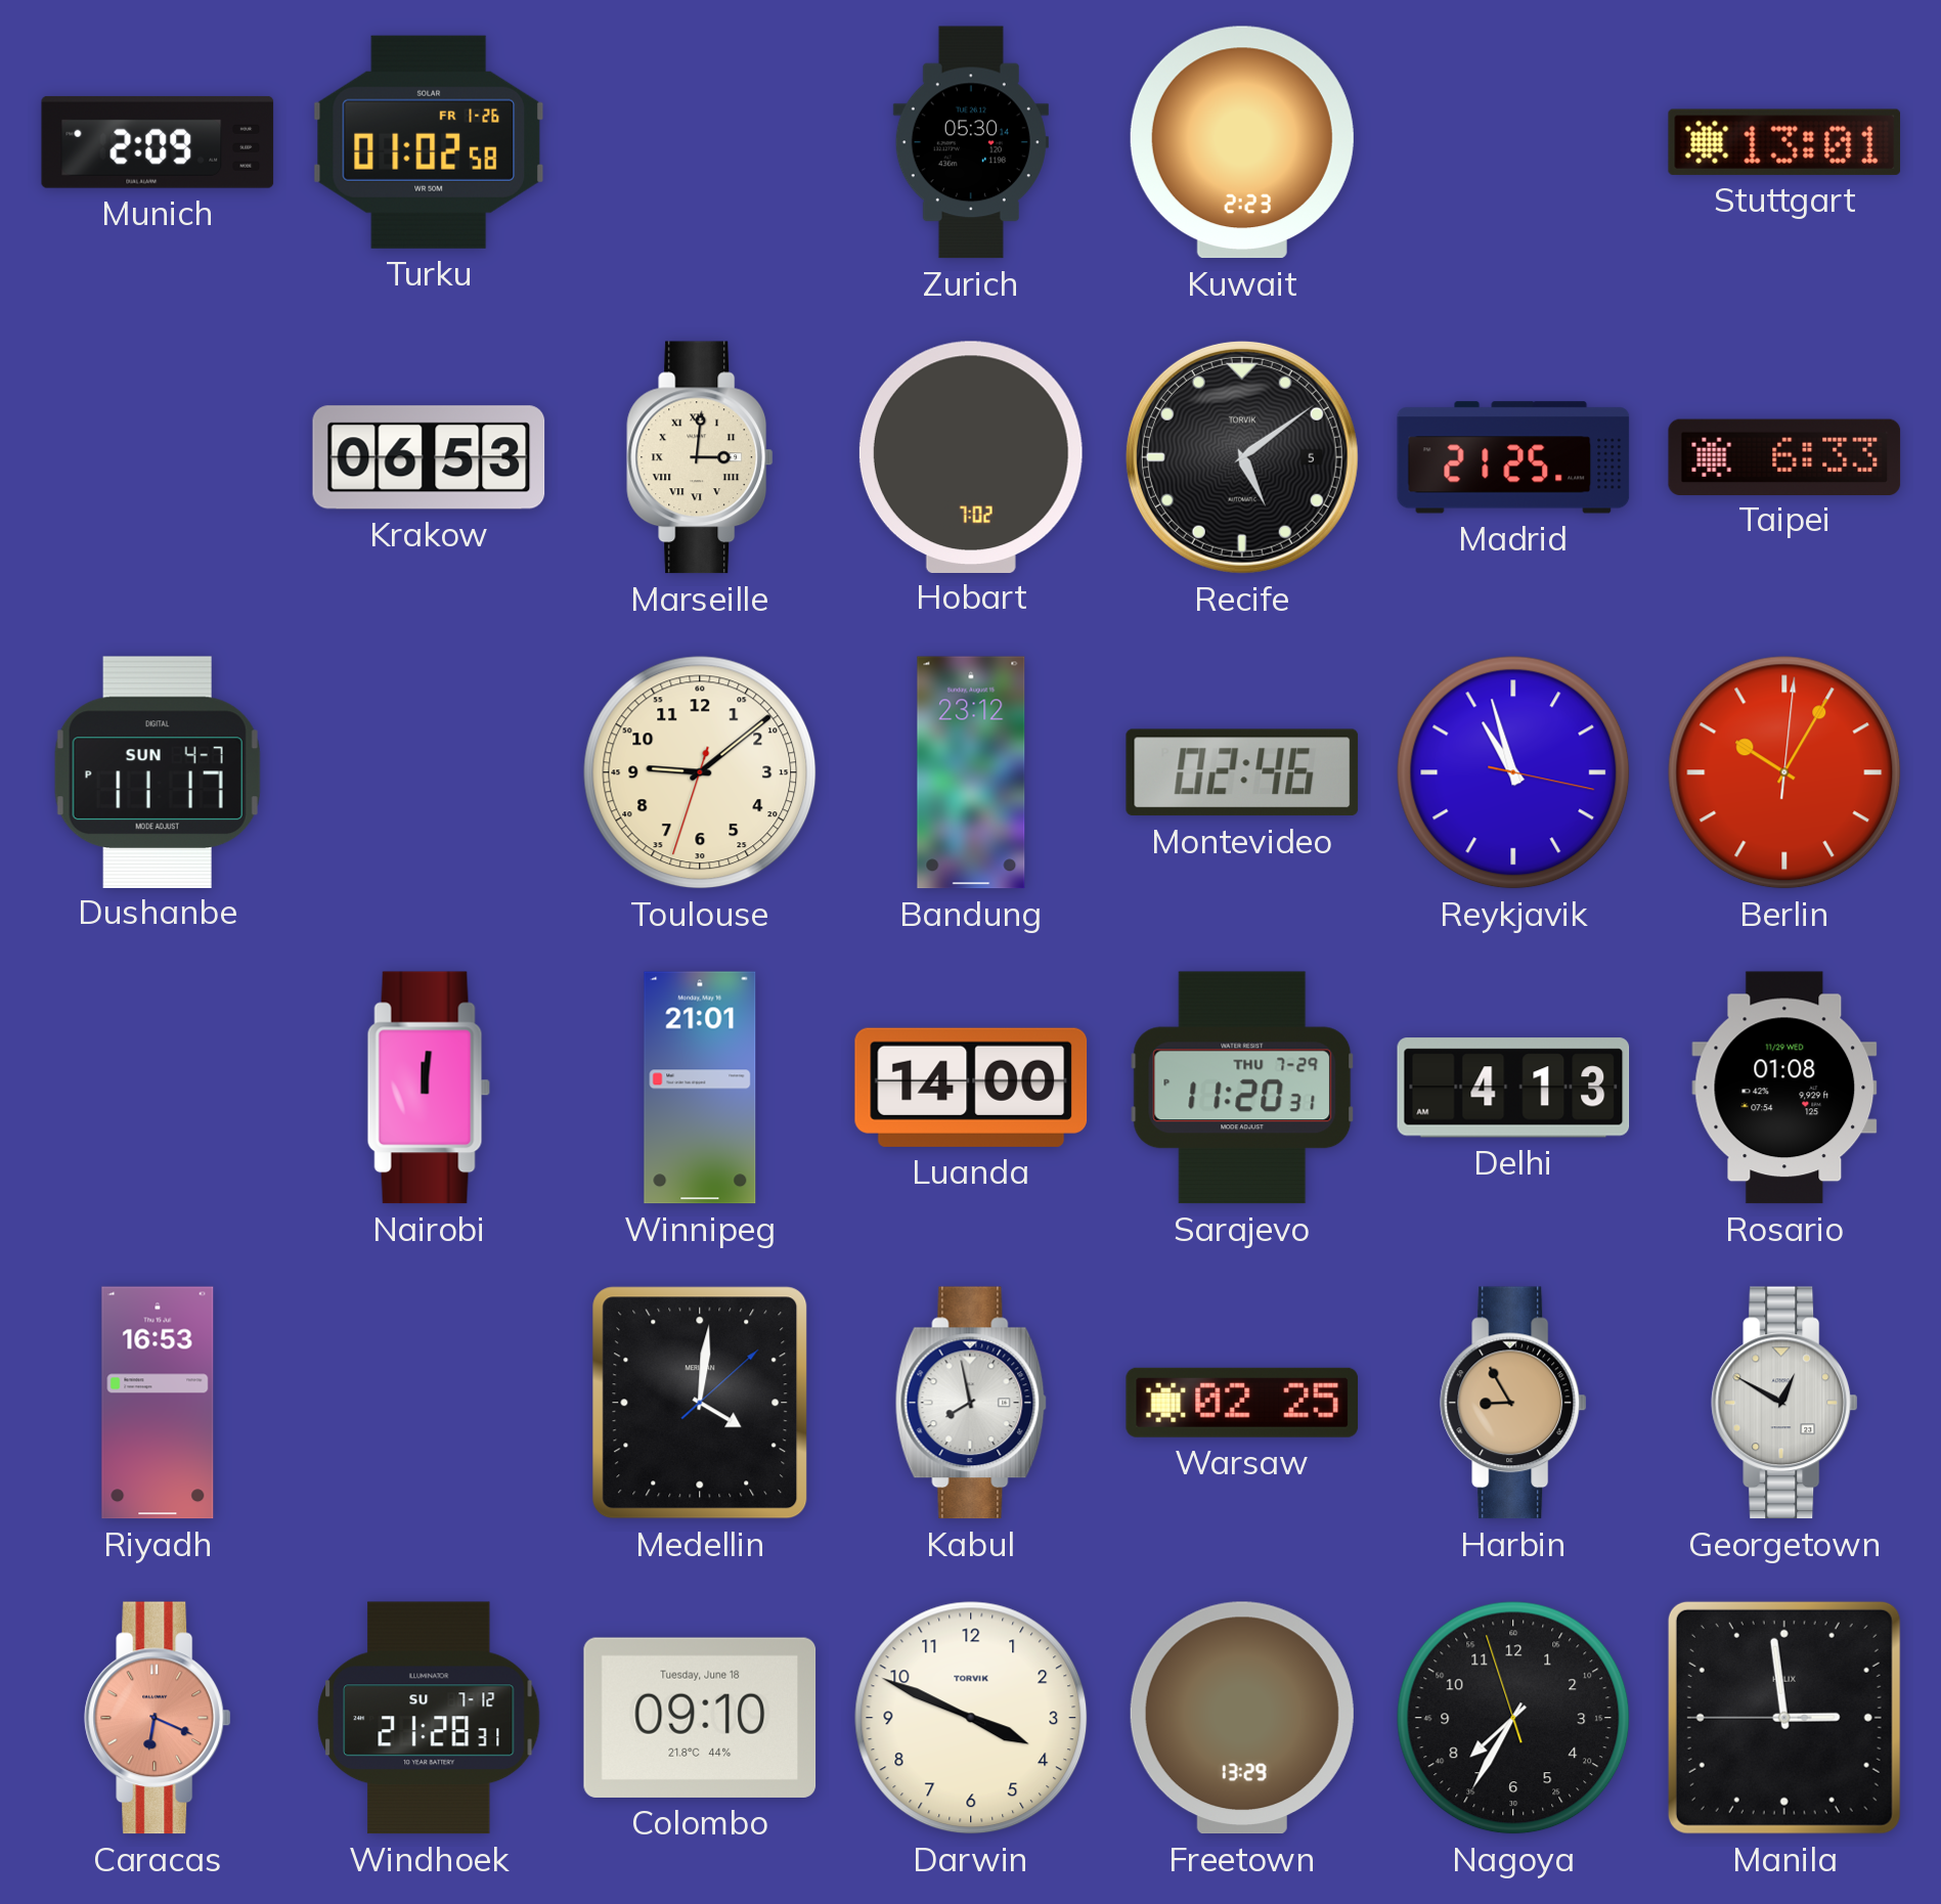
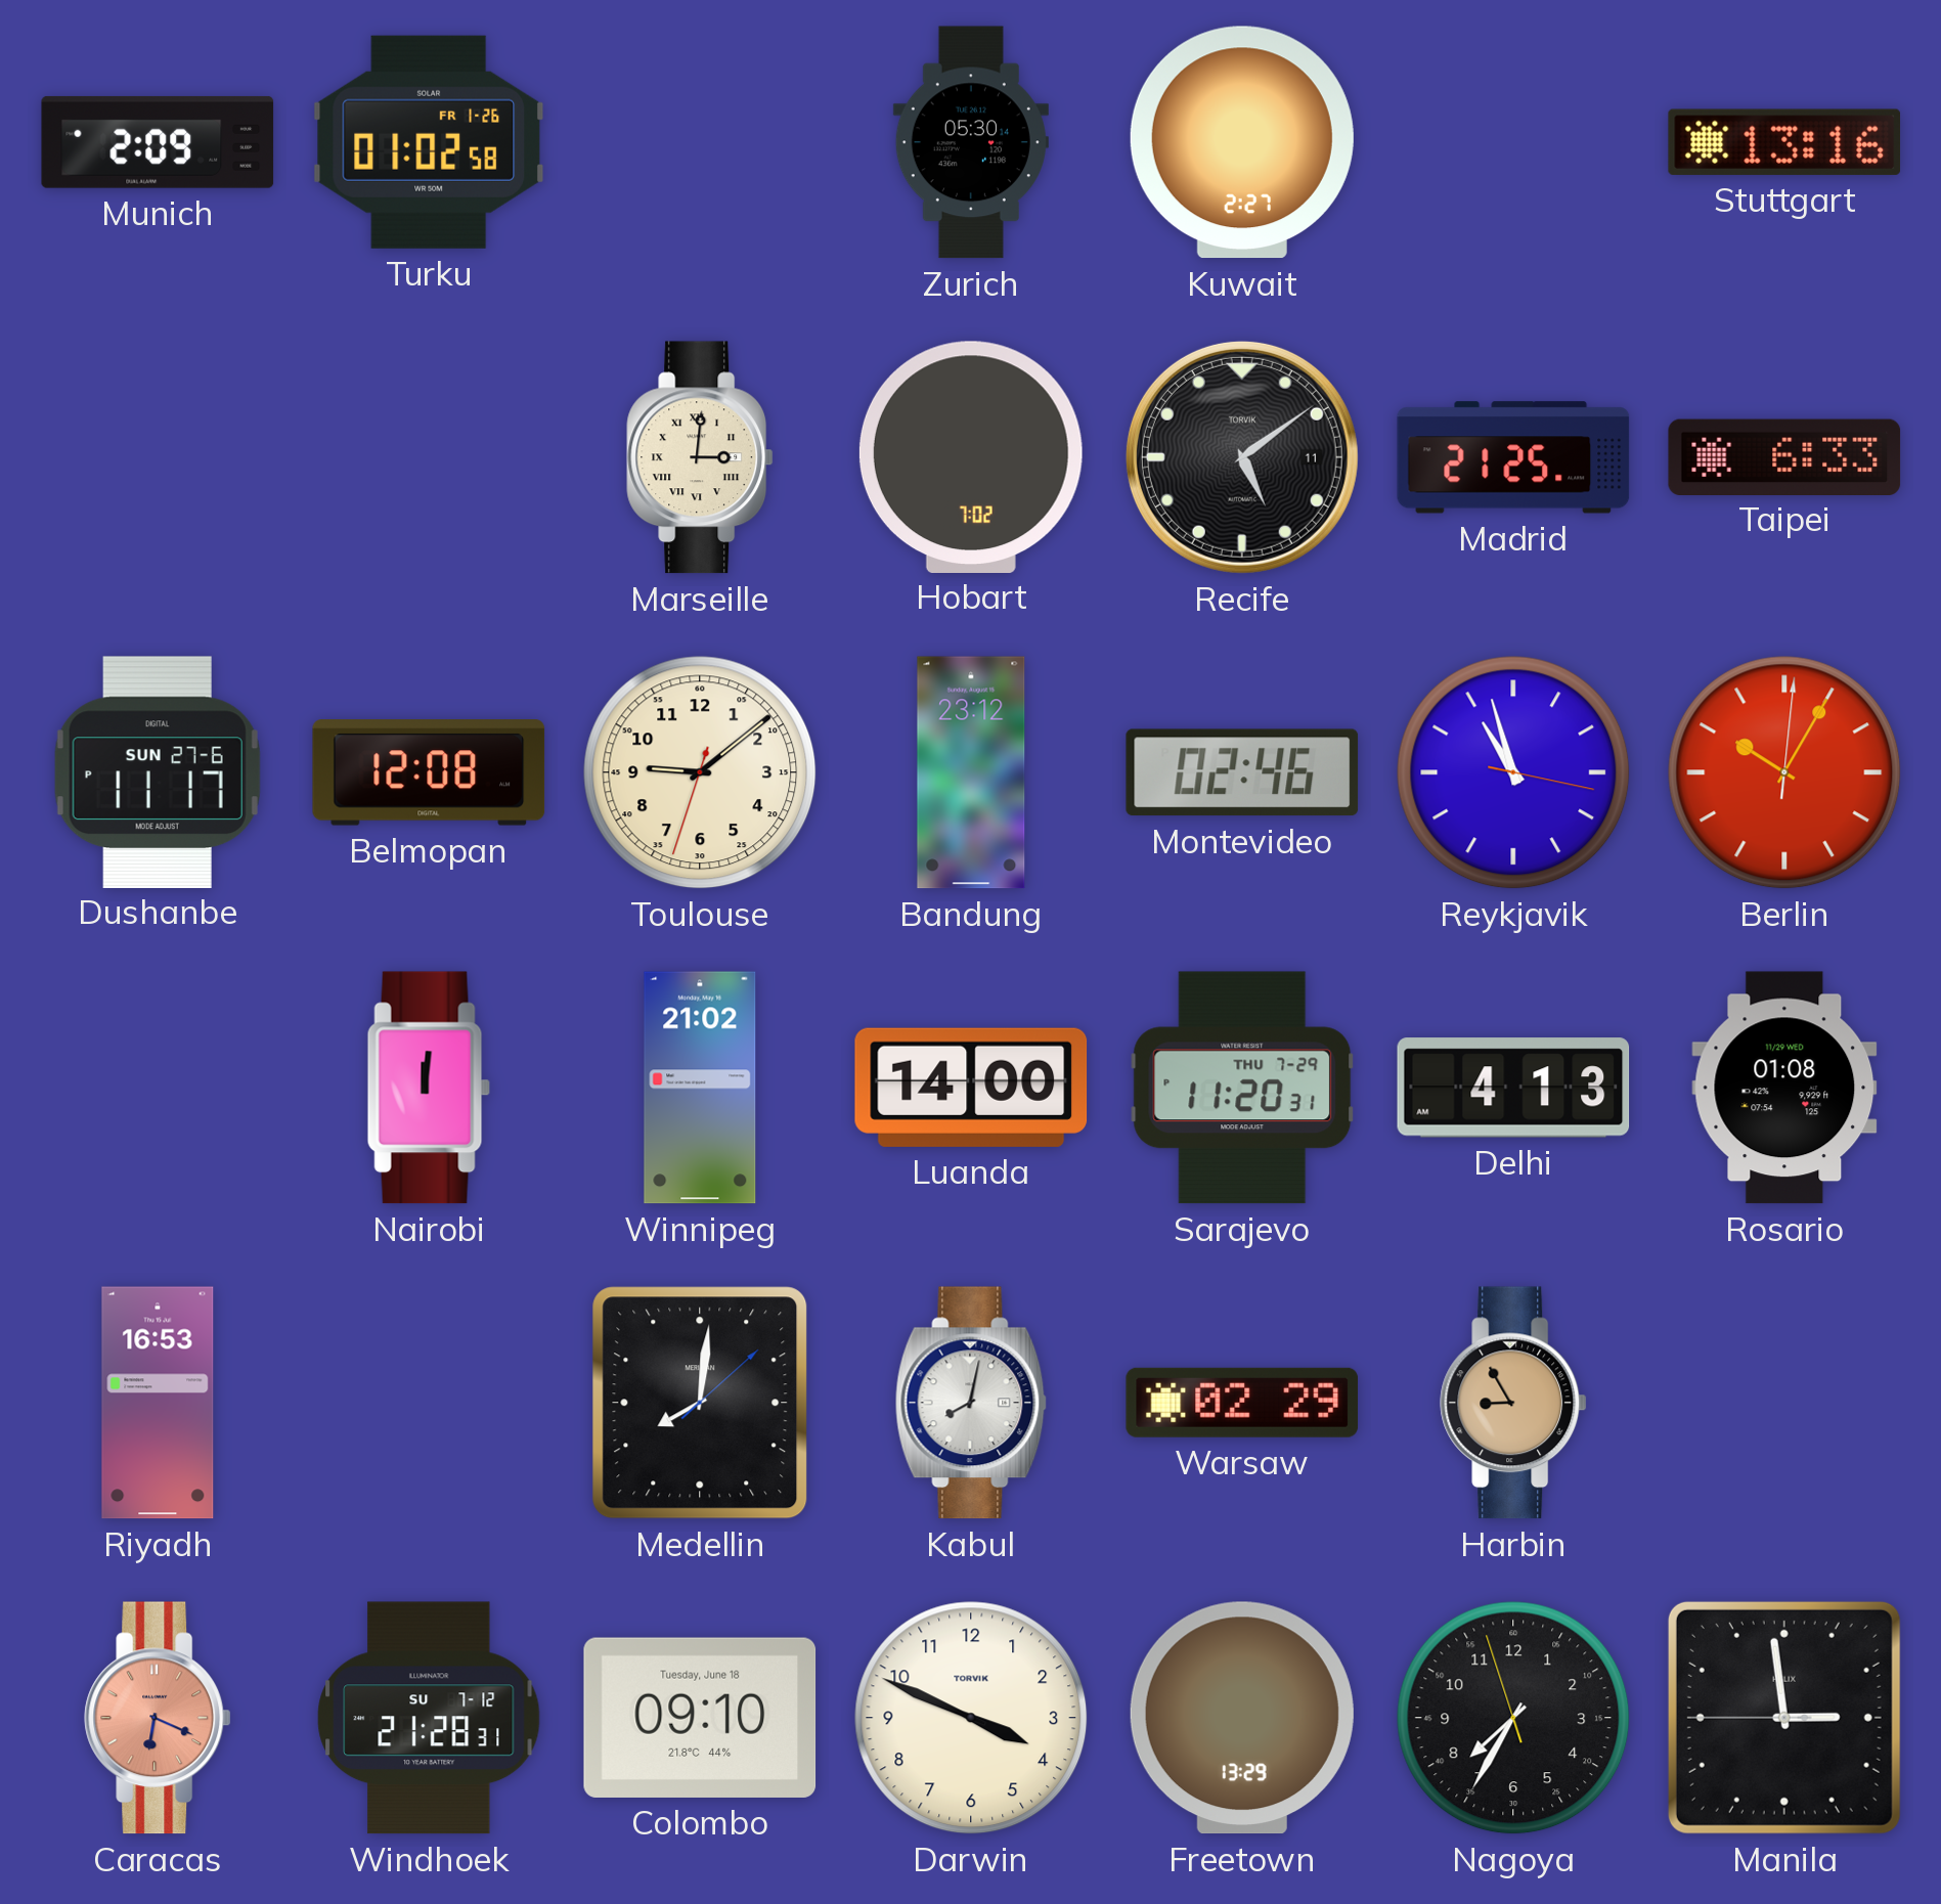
Kuwait: 2:23 -> 2:27 (1242, 142)
Stuttgart: 13:01 -> 13:16 (1784, 142)
Krakow: 06:53 -> none (429, 457)
Recife date: 5 -> 11 (1242, 457)
Dushanbe date: SUN 4-7 -> SUN 27-6 (158, 771)
Belmopan: none -> 12:08 (429, 772)
Winnipeg: 21:01 -> 21:02 (700, 1088)
Medellin: 4:01 -> 8:01 (700, 1403)
Kabul: 7:58 -> 8:02 (971, 1403)
Warsaw: 02:25 -> 02:29 (1242, 1403)
Georgetown: 12:50 -> none (1784, 1403)
